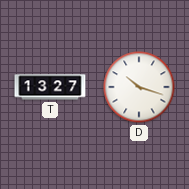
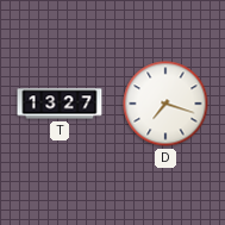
D: 10:18 -> 7:18 (165, 104)
